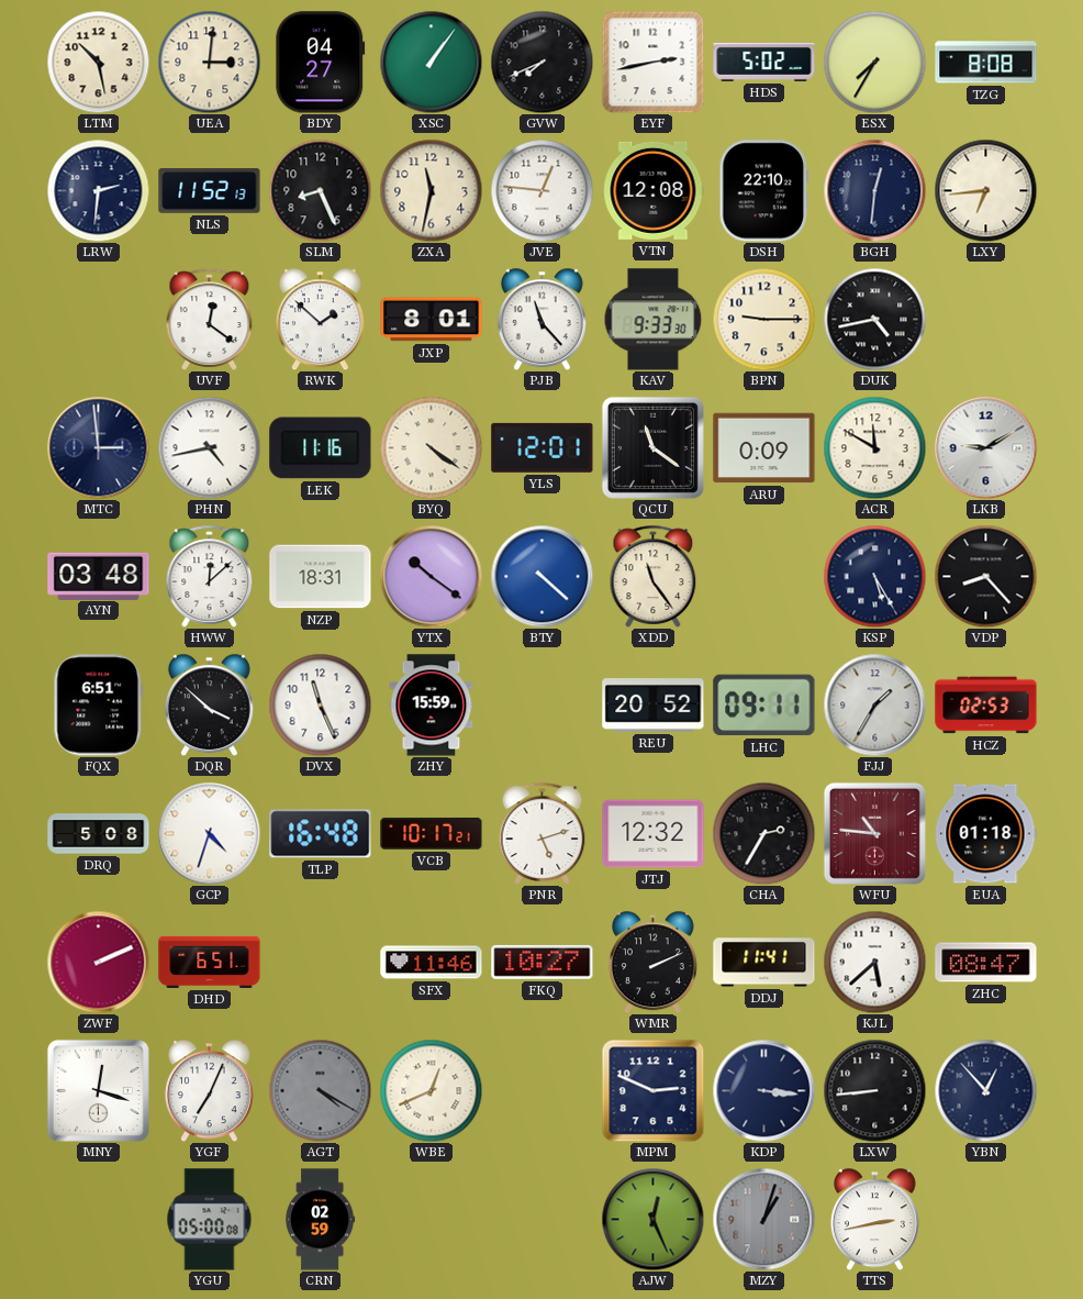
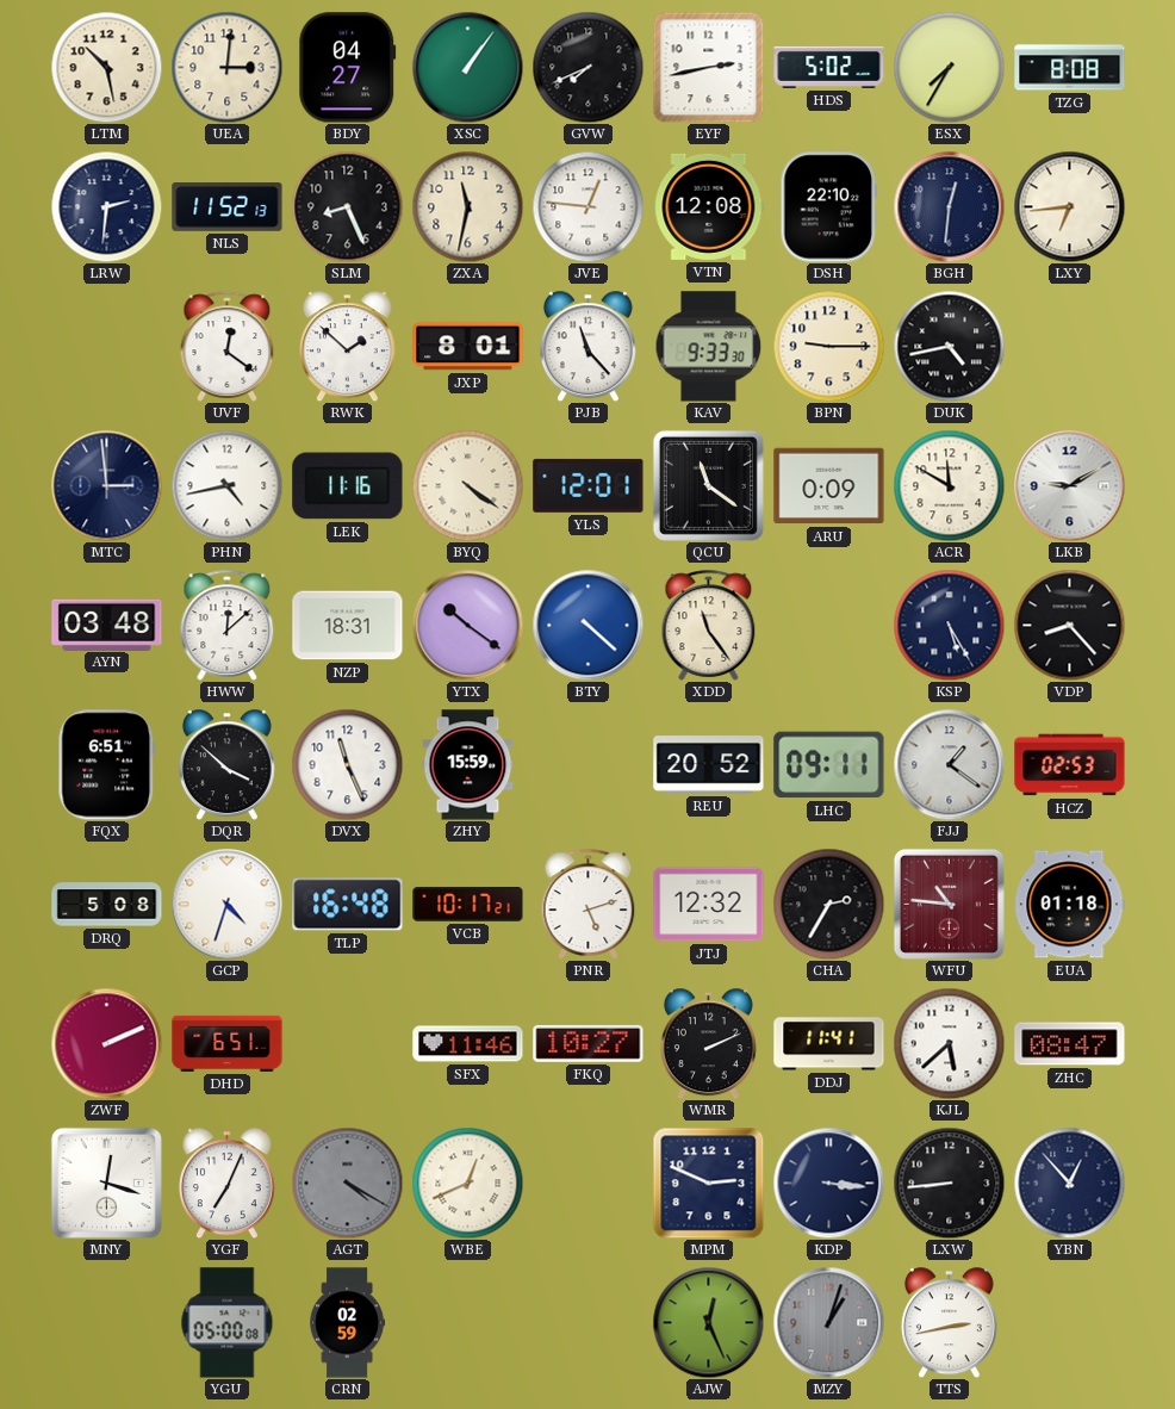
FJJ: 1:35 -> 1:21 (949, 764)
